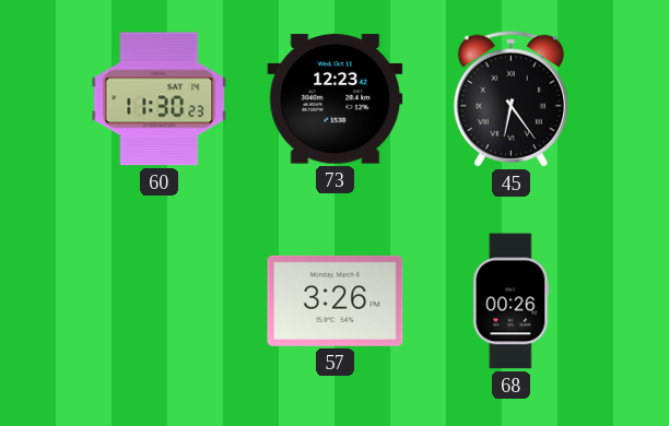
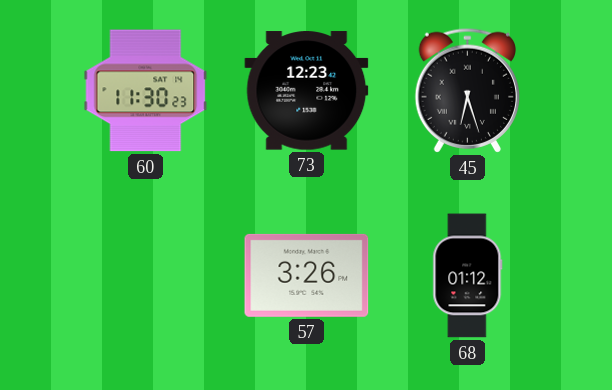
45: 6:24 -> 6:27 (467, 90)
68: 00:26 -> 01:12 (468, 276)
